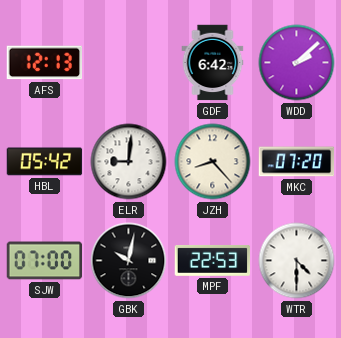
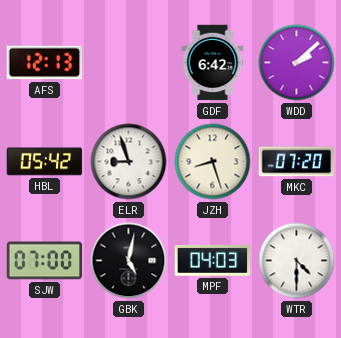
ELR: 9:01 -> 8:57 (129, 162)
JZH: 8:23 -> 8:27 (213, 162)
GBK: 10:02 -> 5:02 (129, 261)
MPF: 22:53 -> 04:03 (213, 261)
